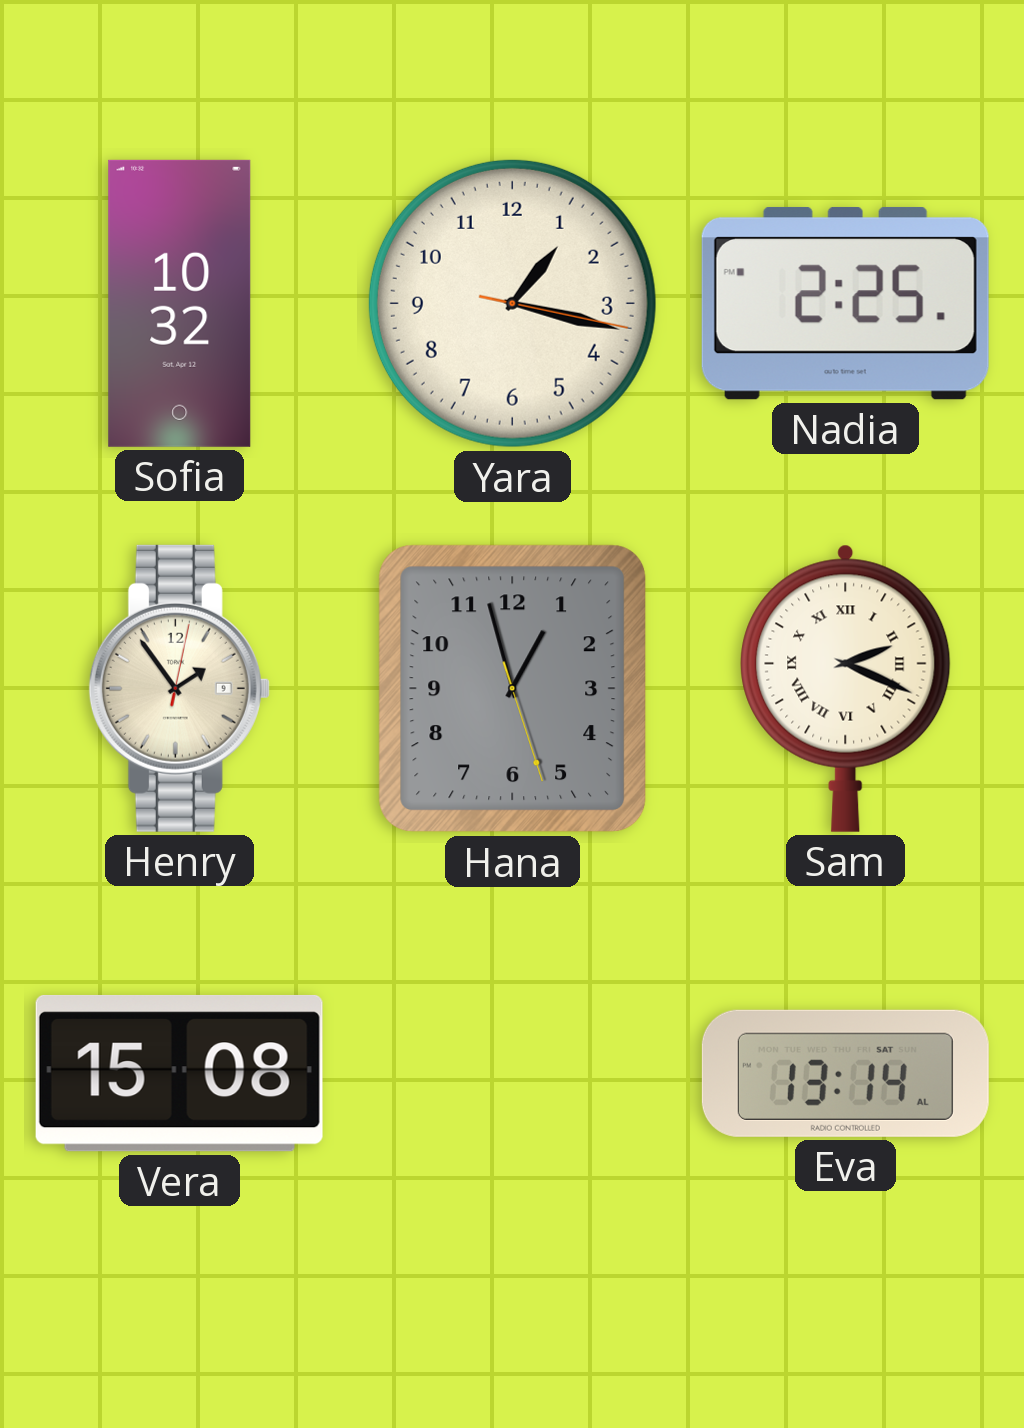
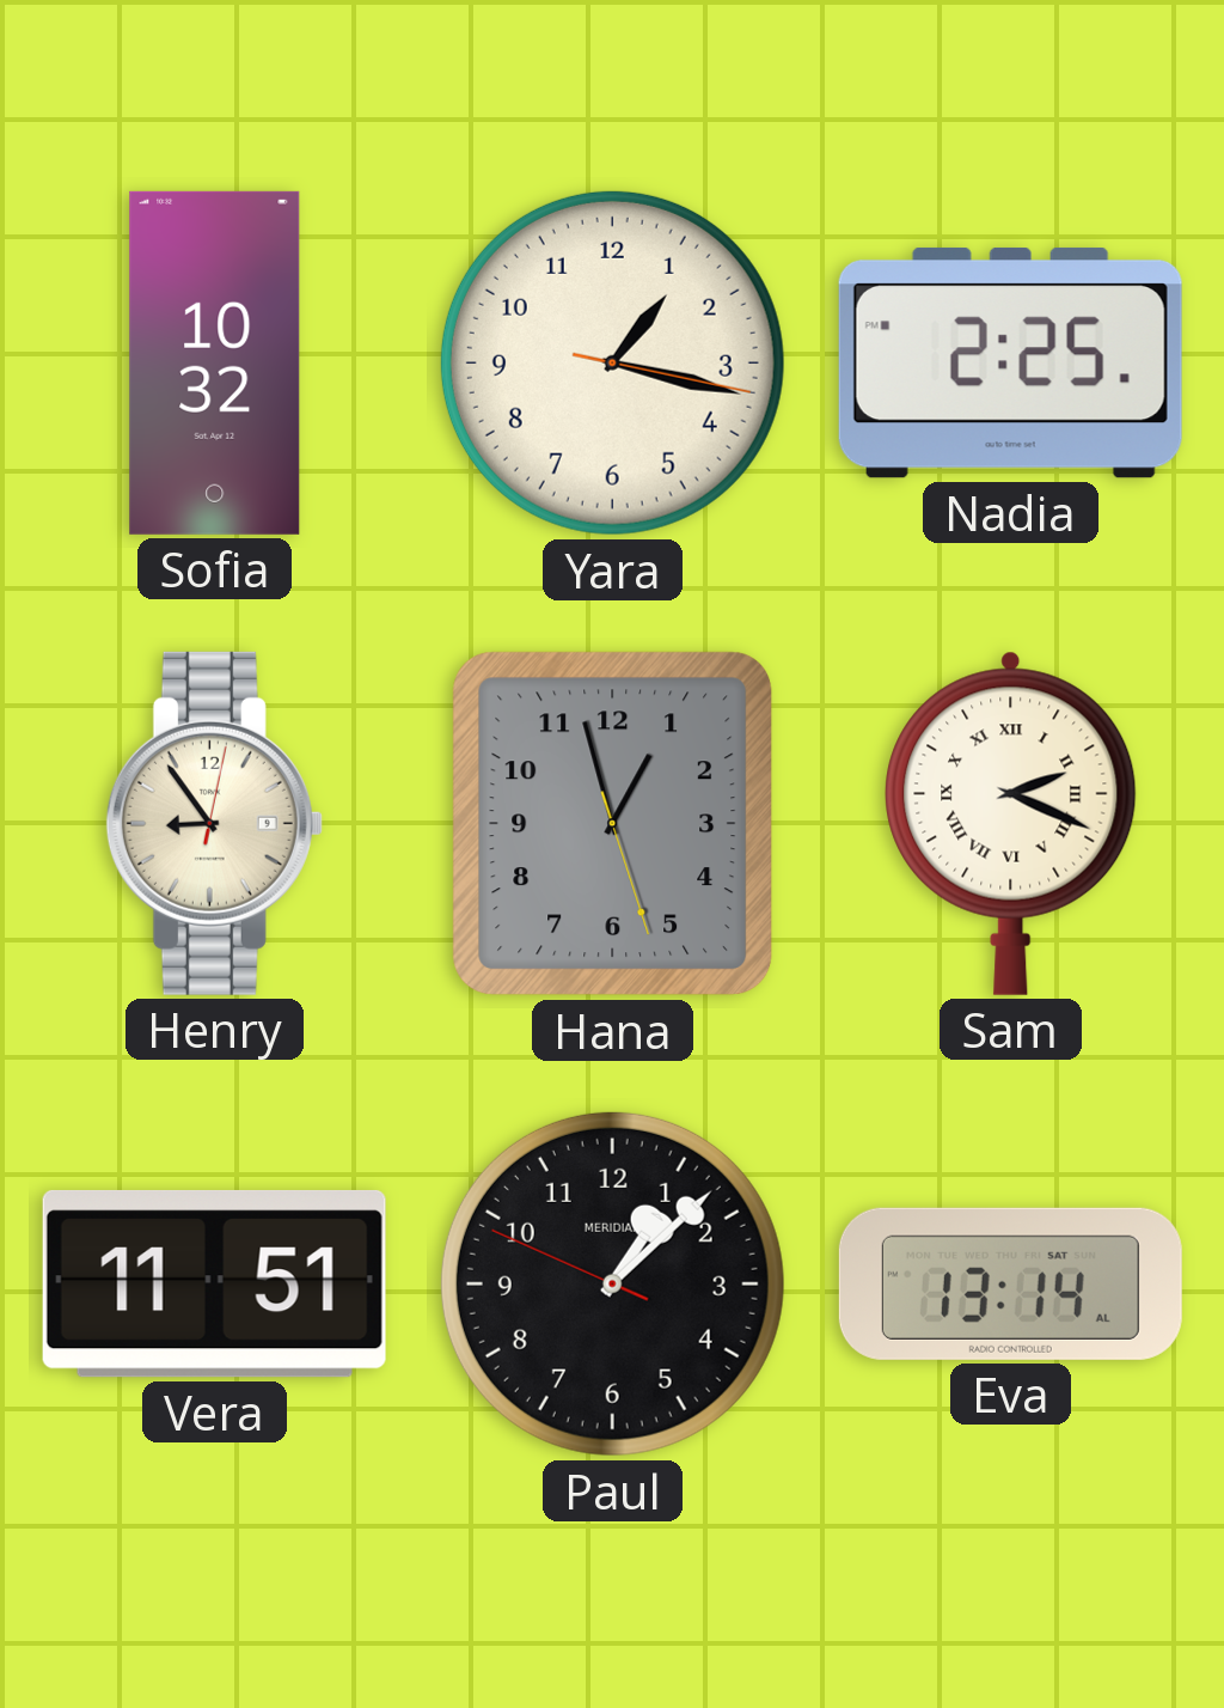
Henry: 1:54 -> 8:54 (214, 823)
Vera: 15:08 -> 11:51 (214, 1283)
Paul: none -> 1:07 (612, 1283)
